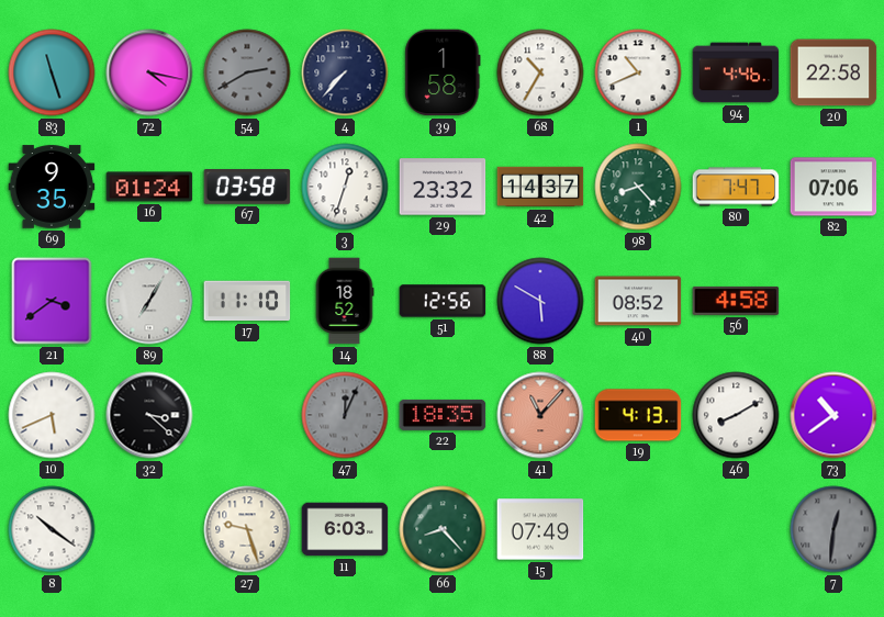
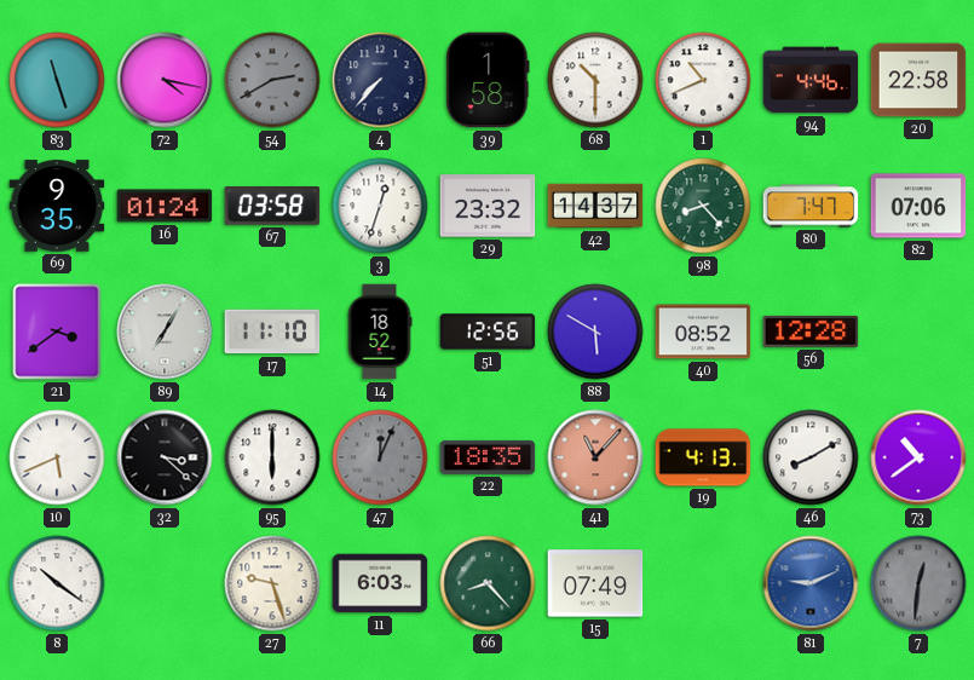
68: 10:35 -> 10:30 (595, 80)
56: 4:58 -> 12:28 (811, 332)
95: none -> 6:00 (272, 457)
81: none -> 9:11 (811, 583)
